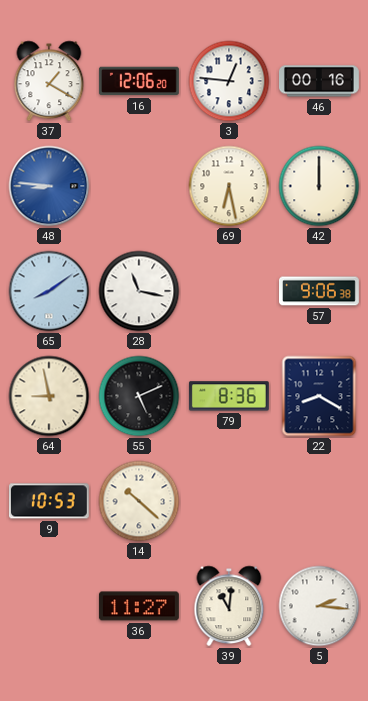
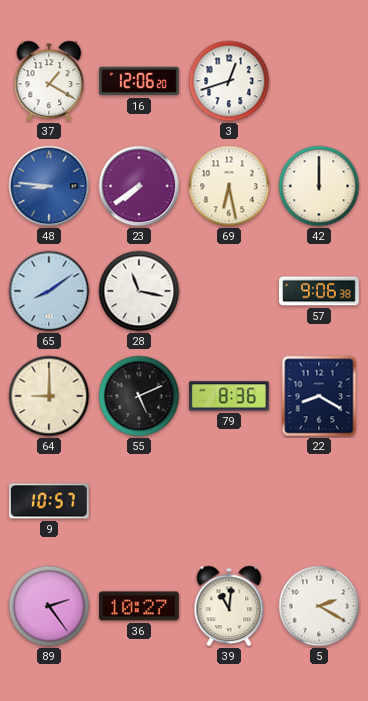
3: 12:46 -> 12:42 (229, 81)
46: 00:16 -> none (320, 81)
23: none -> 7:39 (139, 186)
64: 8:58 -> 9:00 (49, 396)
9: 10:53 -> 10:57 (49, 501)
14: 10:22 -> none (139, 501)
89: none -> 2:24 (49, 606)
36: 11:27 -> 10:27 (139, 606)
5: 2:16 -> 2:20 (319, 606)
